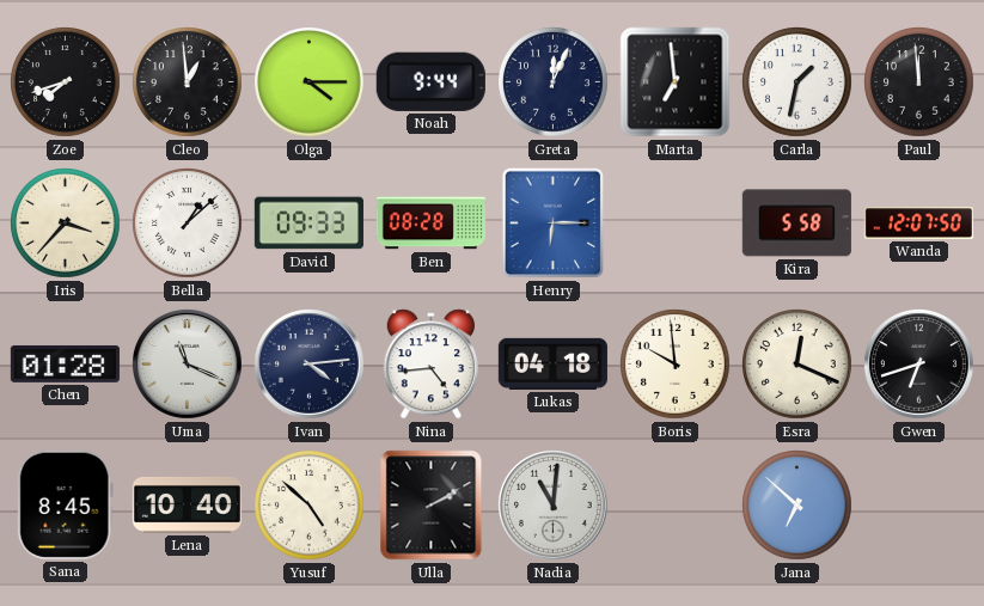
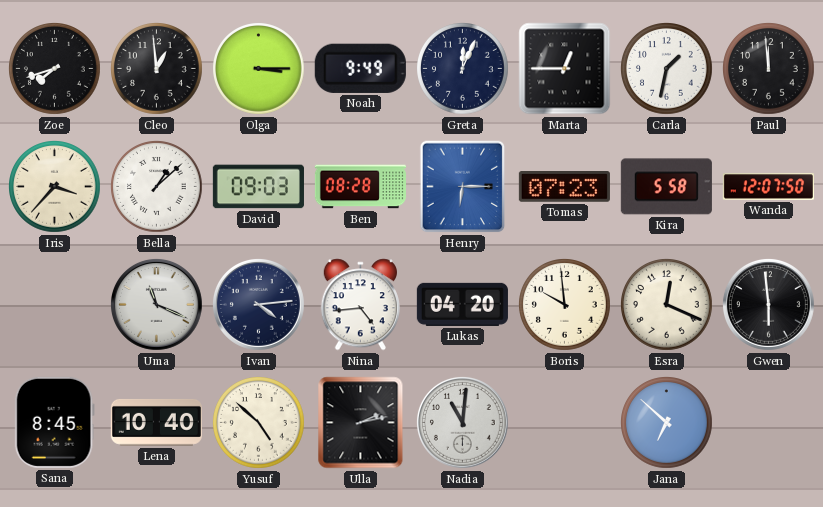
Olga: 4:15 -> 3:15 (259, 69)
Noah: 9:44 -> 9:49 (360, 68)
Marta: 6:59 -> 12:45 (565, 69)
David: 09:33 -> 09:03 (258, 187)
Tomas: none -> 07:23 (564, 187)
Chen: 01:28 -> none (65, 363)
Lukas: 04:18 -> 04:20 (462, 304)
Gwen: 6:42 -> 5:59 (768, 304)
Ulla: 2:10 -> 2:13 (361, 423)
